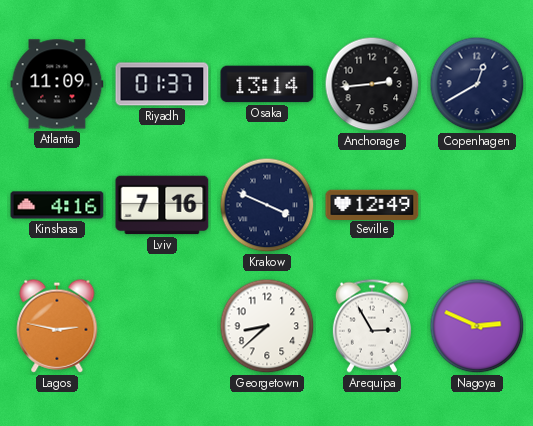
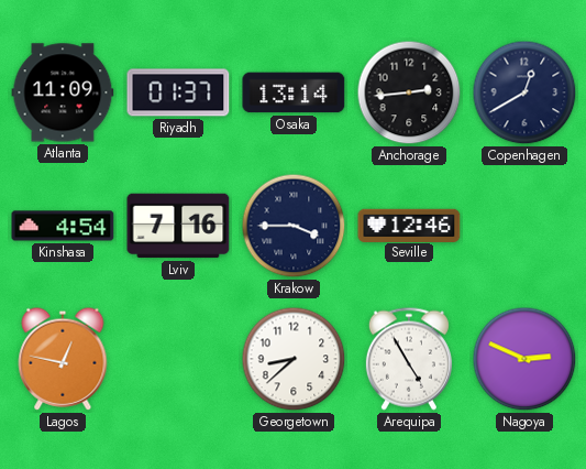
Kinshasa: 4:16 -> 4:54 (63, 226)
Krakow: 3:49 -> 3:45 (294, 226)
Seville: 12:49 -> 12:46 (409, 225)
Lagos: 2:47 -> 12:47 (63, 359)
Arequipa: 2:55 -> 4:55 (409, 359)
